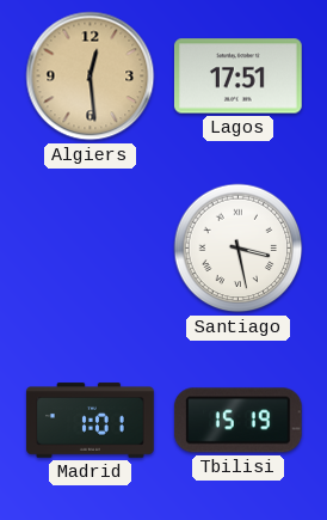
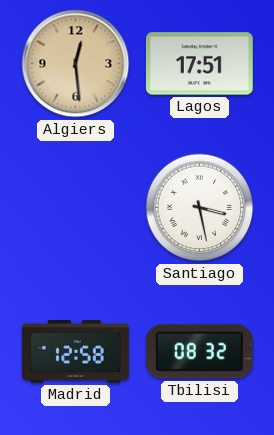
Madrid: 1:01 -> 12:58 (76, 352)
Tbilisi: 15:19 -> 08:32 (199, 352)
